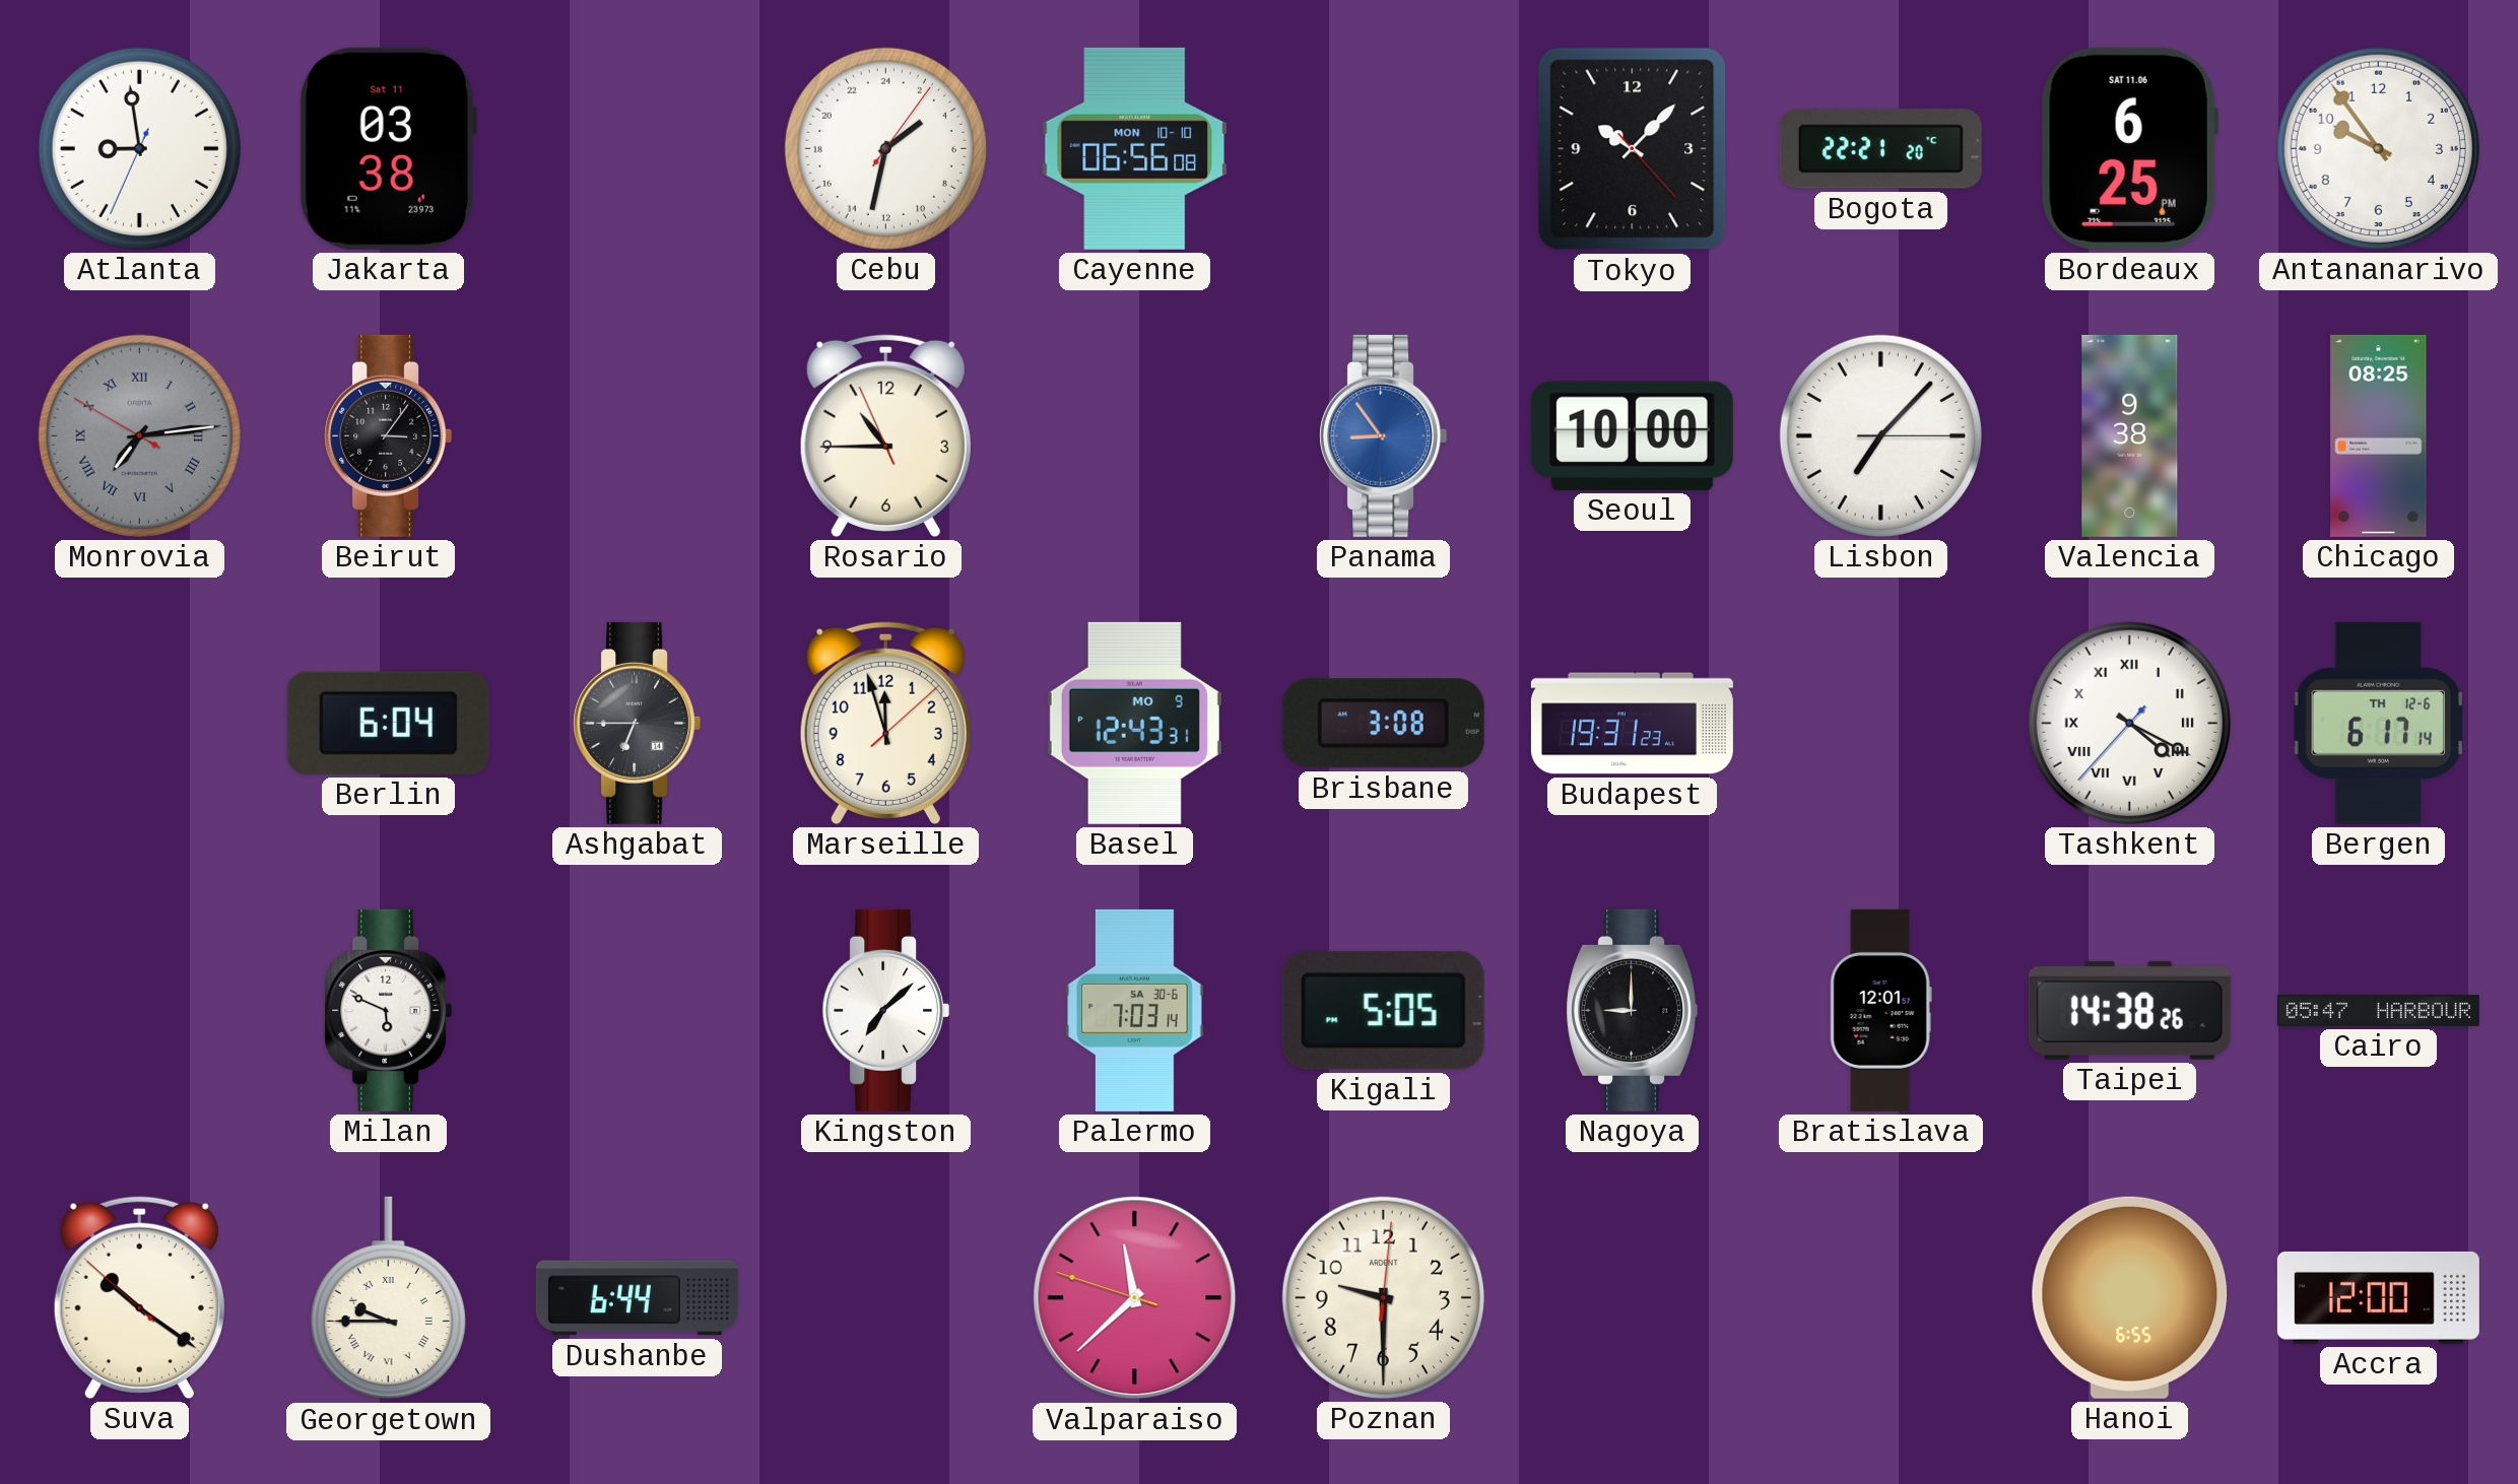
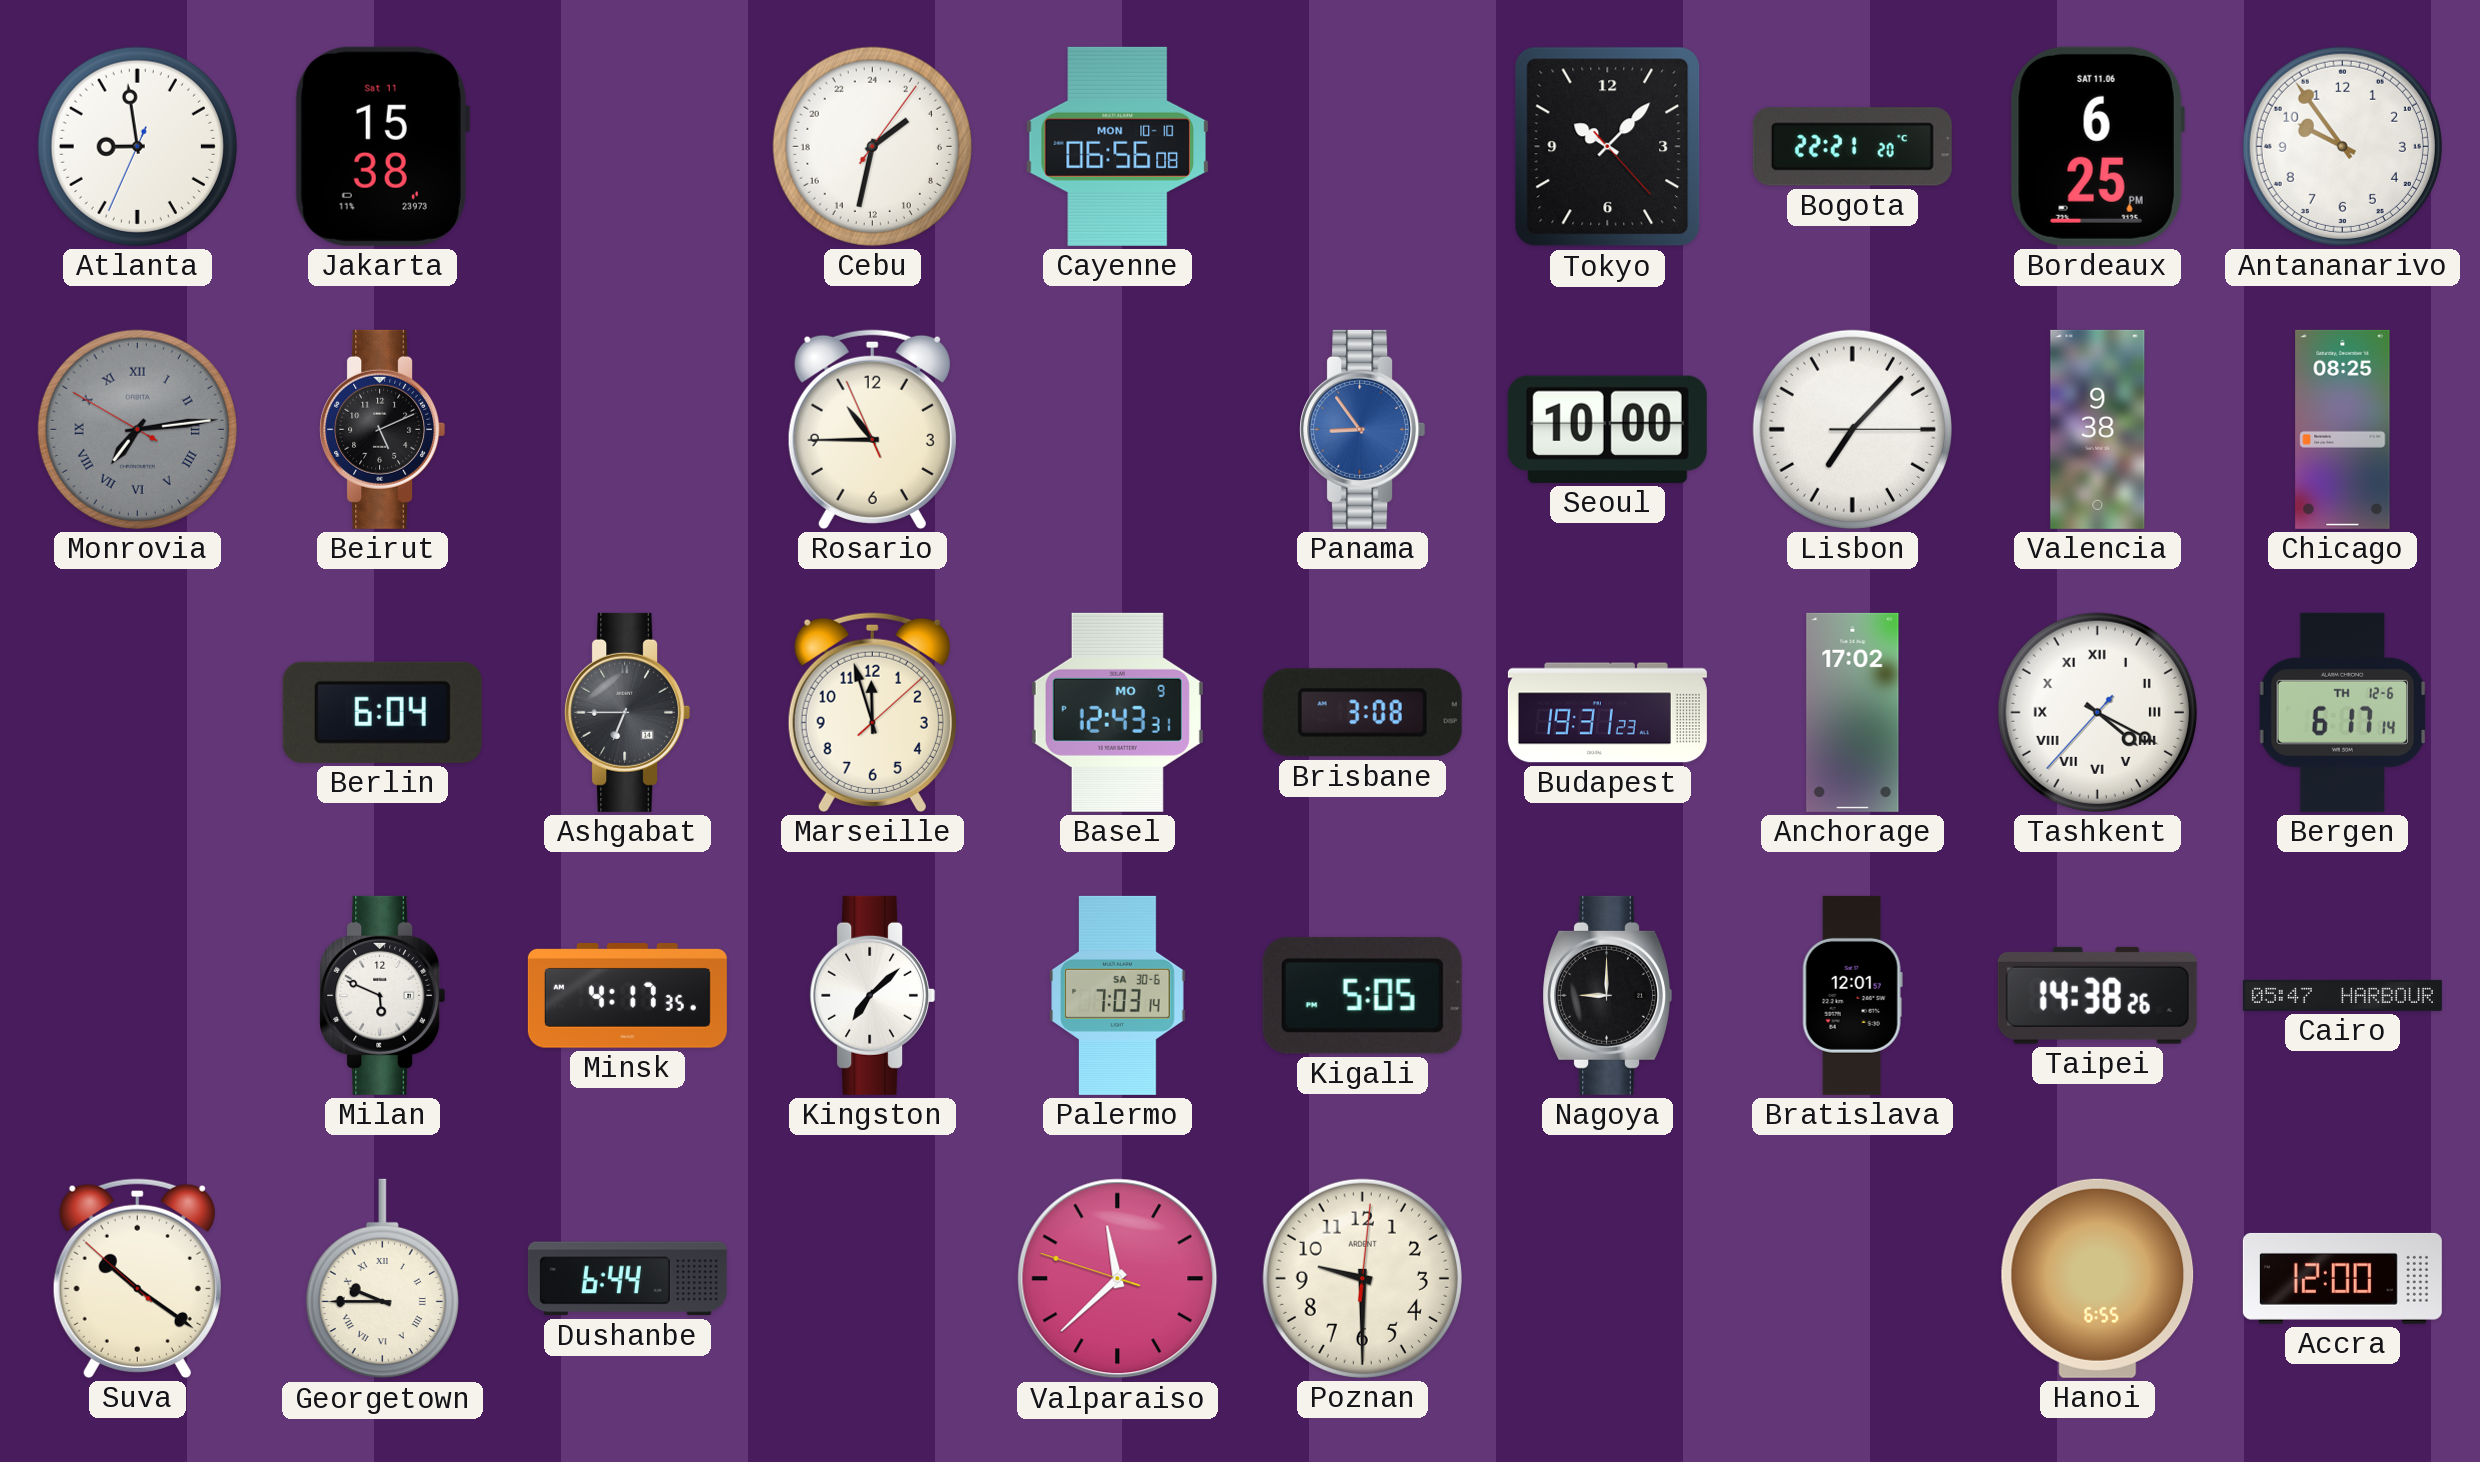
Jakarta: 03:38 -> 15:38 (382, 146)
Beirut: 3:06 -> 5:11 (383, 429)
Anchorage: none -> 17:02 (1853, 712)
Minsk: none -> 4:17 (627, 996)
